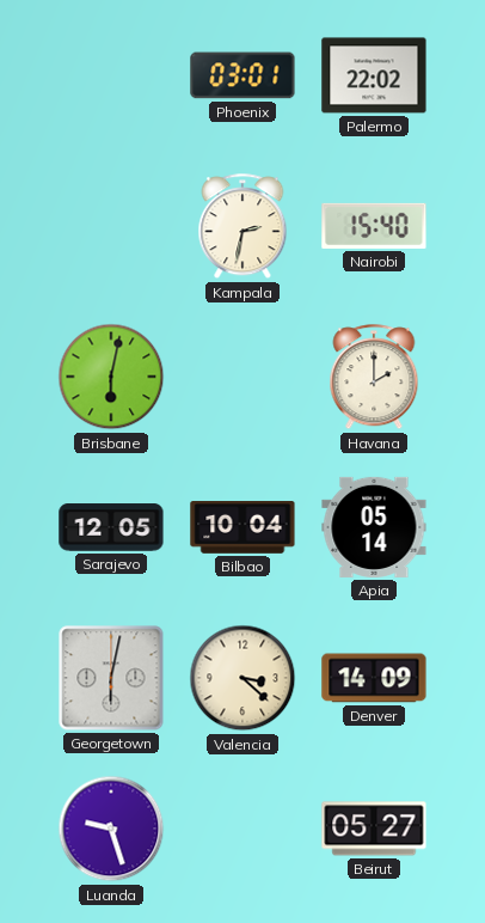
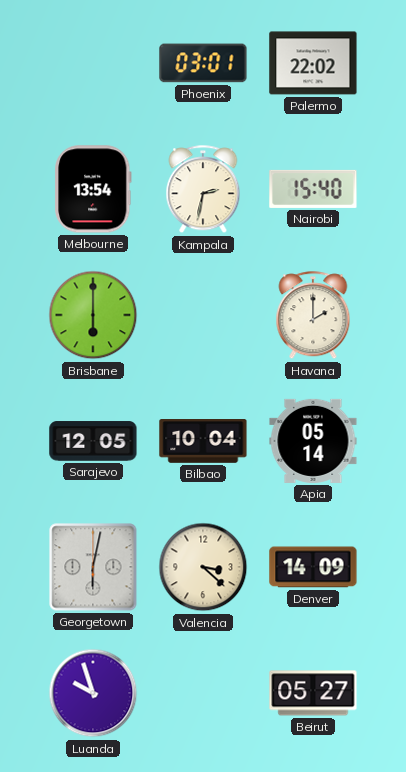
Melbourne: none -> 13:54 (94, 189)
Brisbane: 6:02 -> 6:00 (93, 315)
Luanda: 9:27 -> 9:57 (93, 693)
